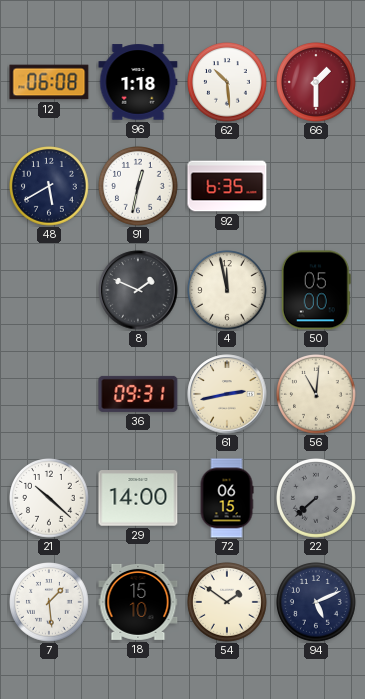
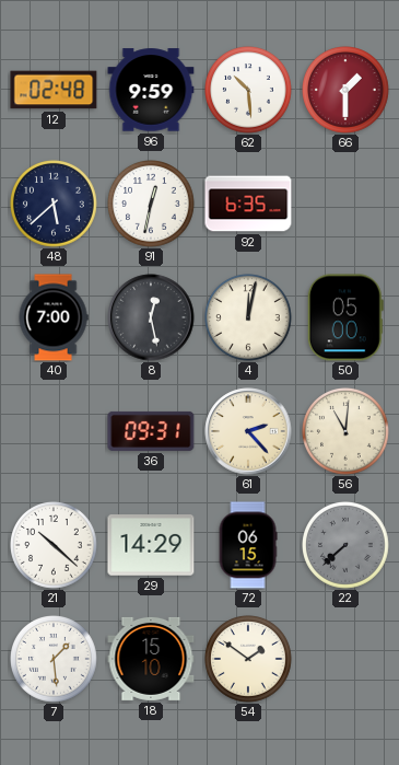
12: 06:08 -> 02:48 (54, 90)
96: 1:18 -> 9:59 (151, 90)
48: 5:40 -> 5:38 (55, 205)
40: none -> 7:00 (54, 317)
8: 1:49 -> 12:28 (151, 317)
4: 11:58 -> 12:02 (249, 318)
61: 2:43 -> 2:23 (248, 431)
29: 14:00 -> 14:29 (151, 545)
94: 5:11 -> none (317, 603)
